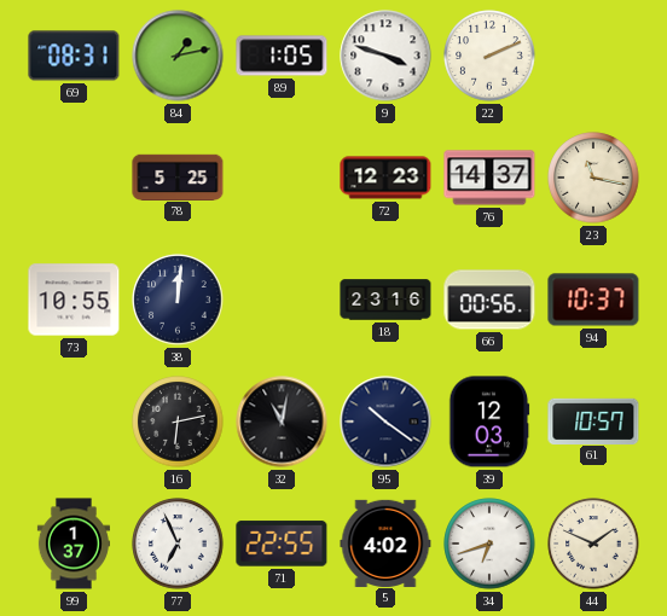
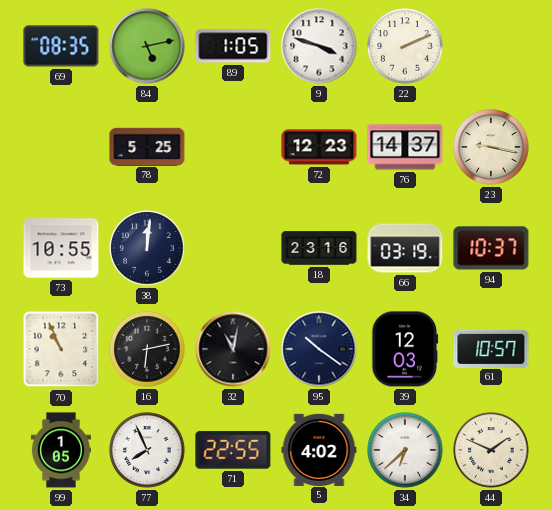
69: 08:31 -> 08:35 (61, 46)
84: 1:13 -> 5:13 (147, 46)
23: 11:17 -> 9:17 (491, 147)
66: 00:56 -> 03:19 (405, 248)
70: none -> 10:56 (61, 349)
99: 1:37 -> 1:05 (61, 450)
77: 6:56 -> 7:56 (147, 450)
34: 6:42 -> 6:38 (405, 450)
